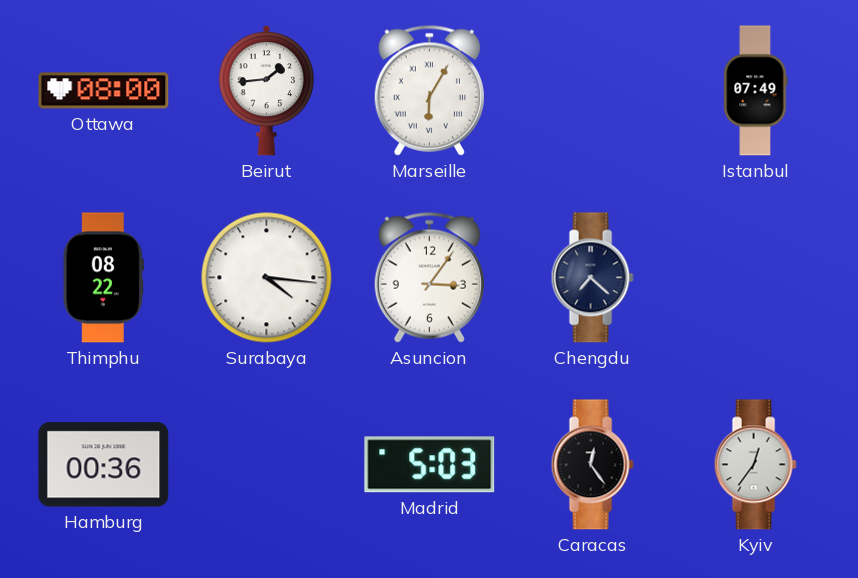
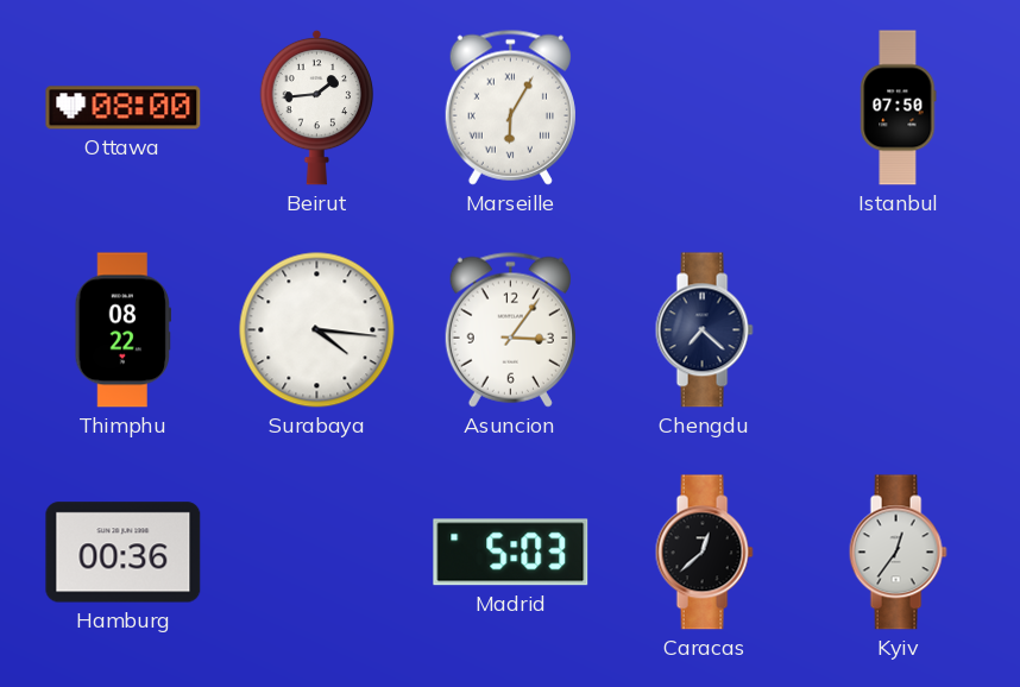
Istanbul: 07:49 -> 07:50 (899, 108)
Caracas: 12:24 -> 12:38 (704, 553)
